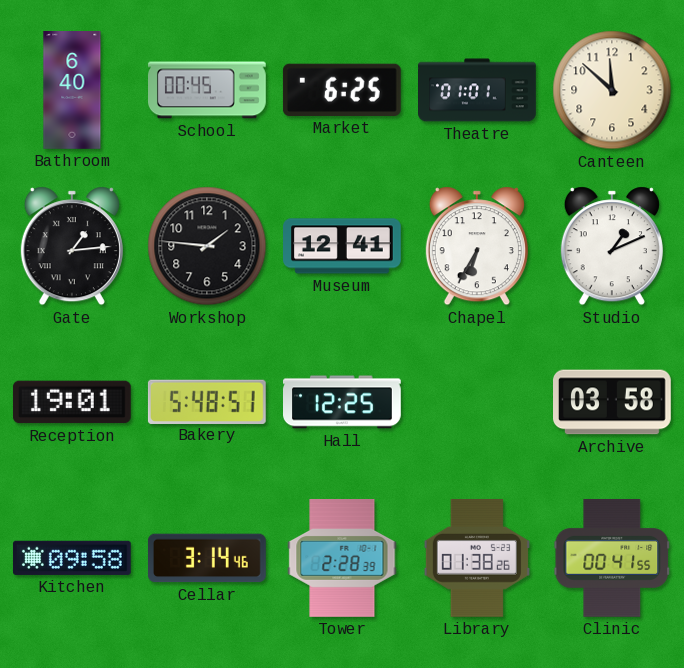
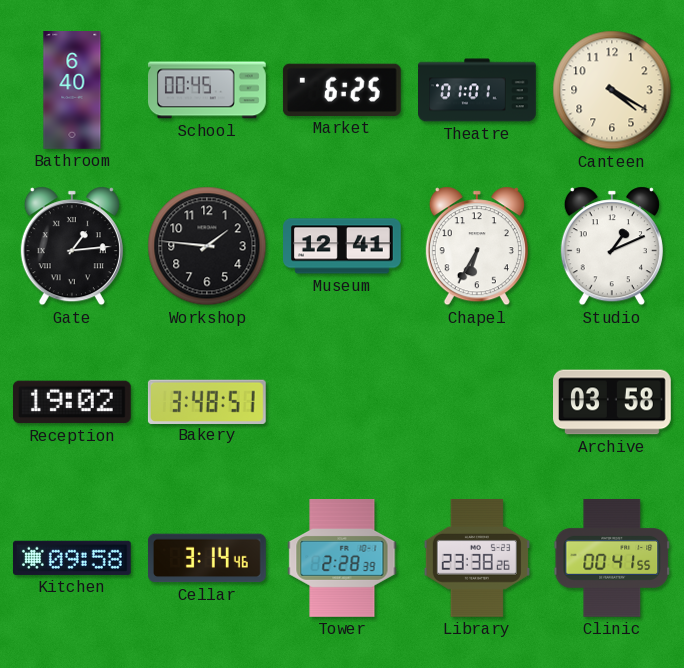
Canteen: 11:52 -> 4:20 (612, 90)
Reception: 19:01 -> 19:02 (72, 402)
Bakery: 5:48 -> 3:48 (207, 401)
Hall: 12:25 -> none (343, 402)
Library: 01:38 -> 23:38 (477, 558)
